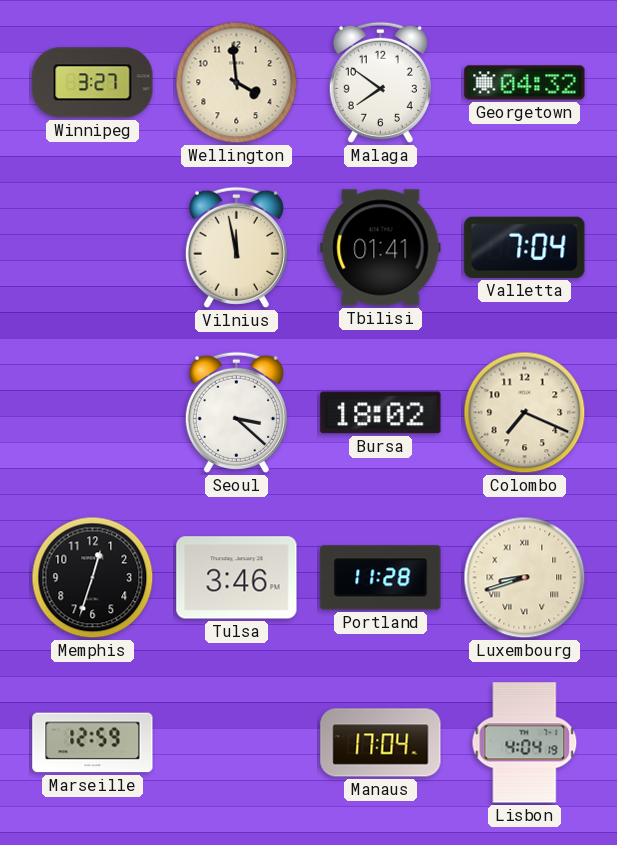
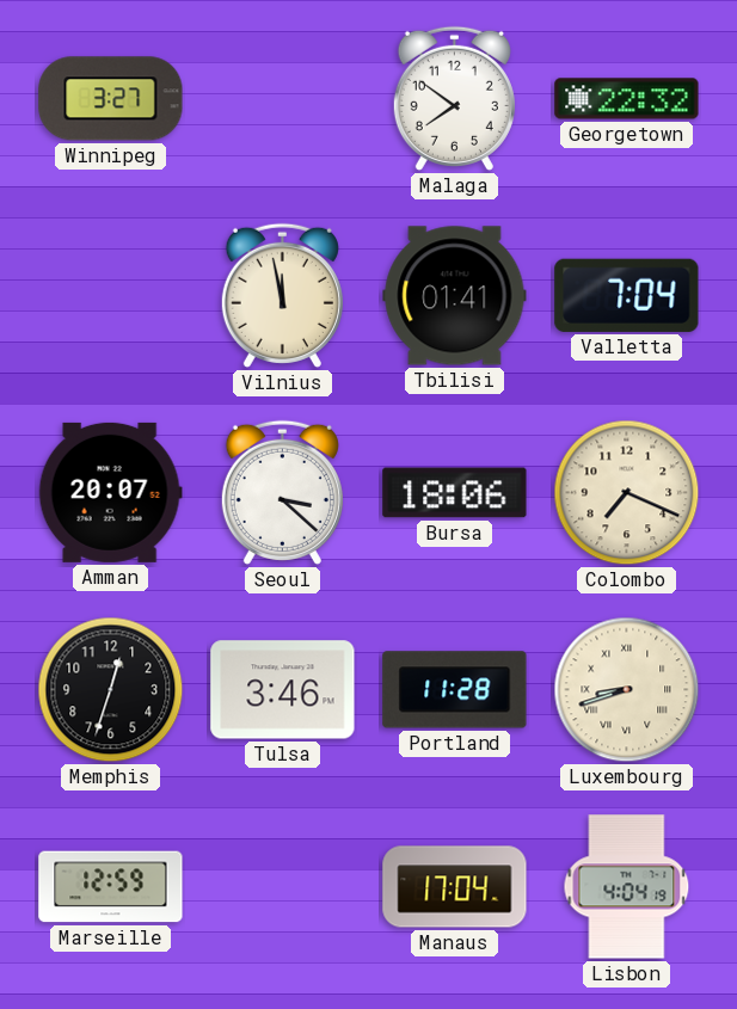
Wellington: 3:59 -> none (237, 83)
Georgetown: 04:32 -> 22:32 (627, 99)
Amman: none -> 20:07 (110, 492)
Bursa: 18:02 -> 18:06 (455, 493)
